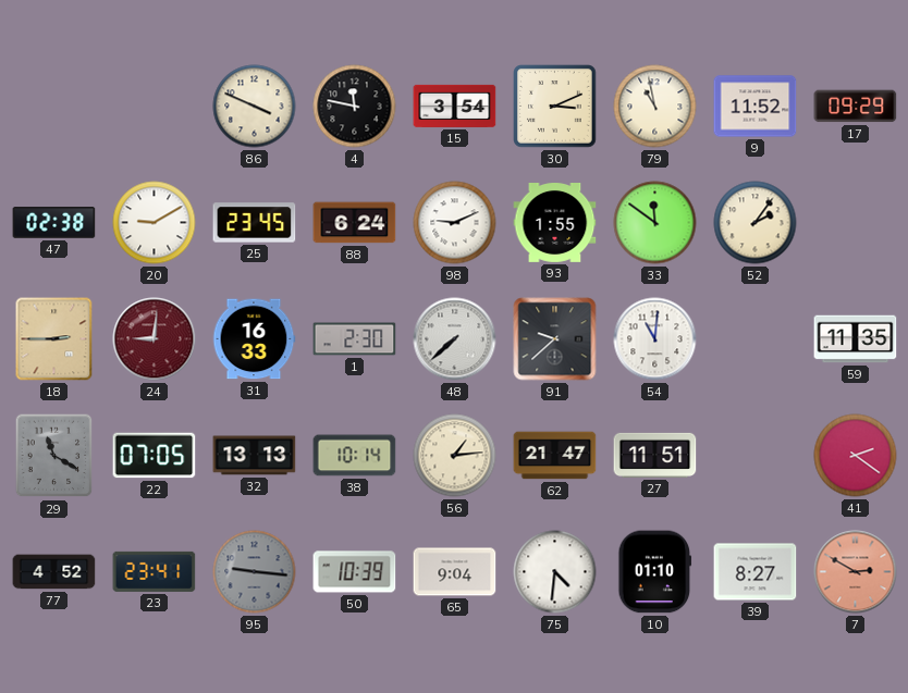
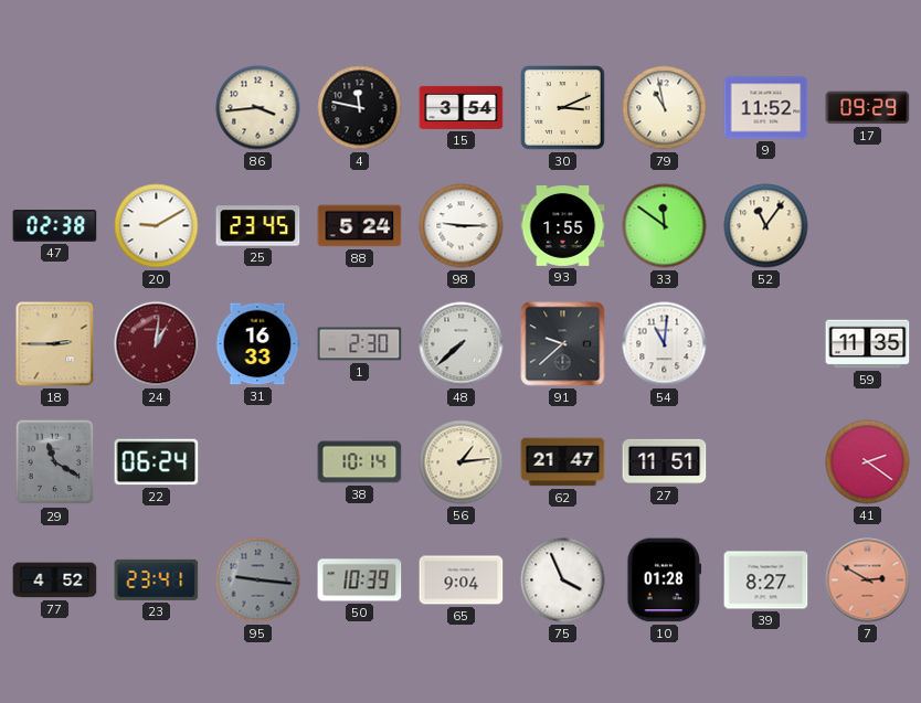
86: 3:49 -> 3:44 (258, 108)
88: 6:24 -> 5:24 (360, 226)
98: 9:11 -> 9:15 (462, 226)
52: 2:06 -> 11:06 (766, 226)
24: 9:01 -> 1:01 (157, 344)
22: 07:05 -> 06:24 (157, 462)
32: 13:13 -> none (255, 456)
75: 4:31 -> 3:56 (563, 580)
10: 01:10 -> 01:28 (665, 580)
